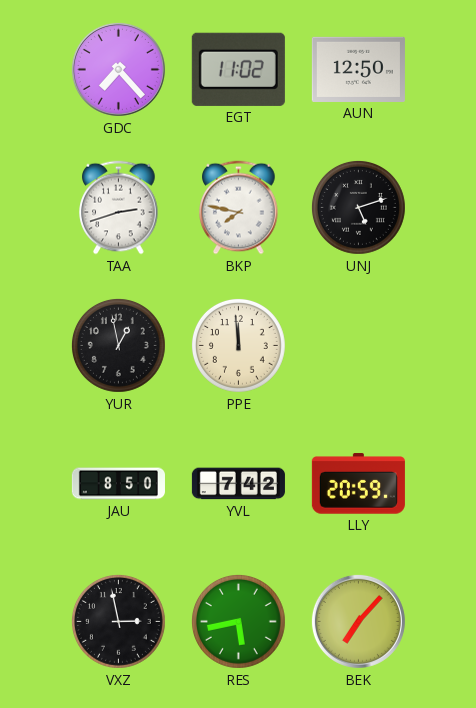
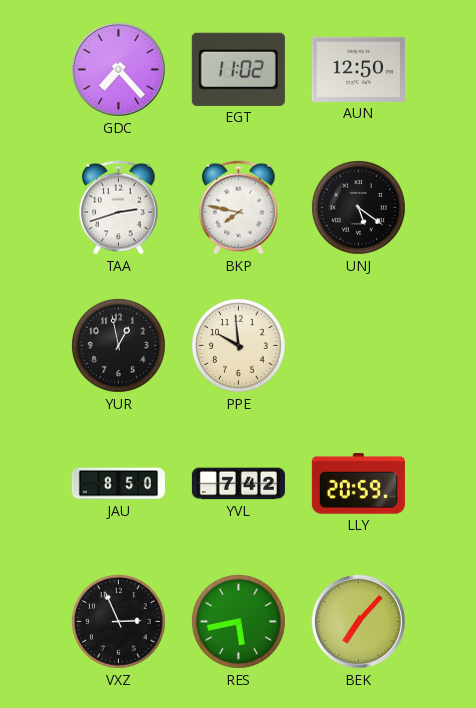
UNJ: 5:12 -> 5:21 (358, 207)
PPE: 11:59 -> 9:59 (238, 345)
VXZ: 2:58 -> 2:56 (118, 621)
